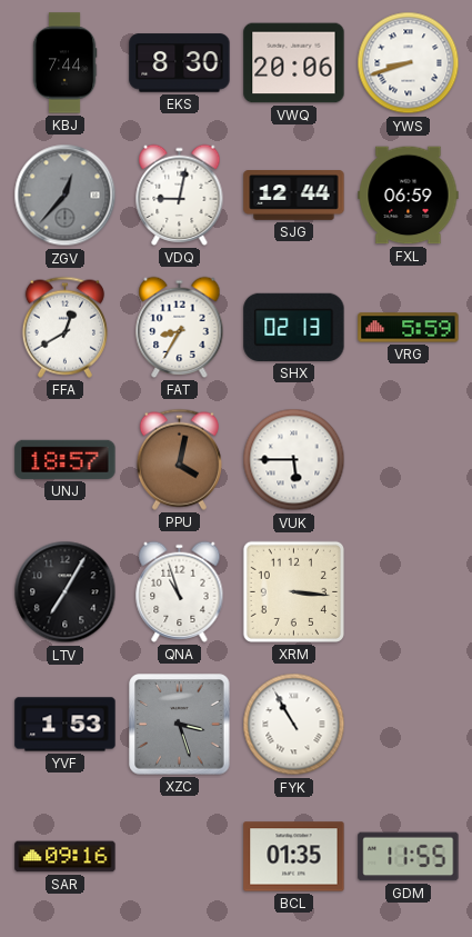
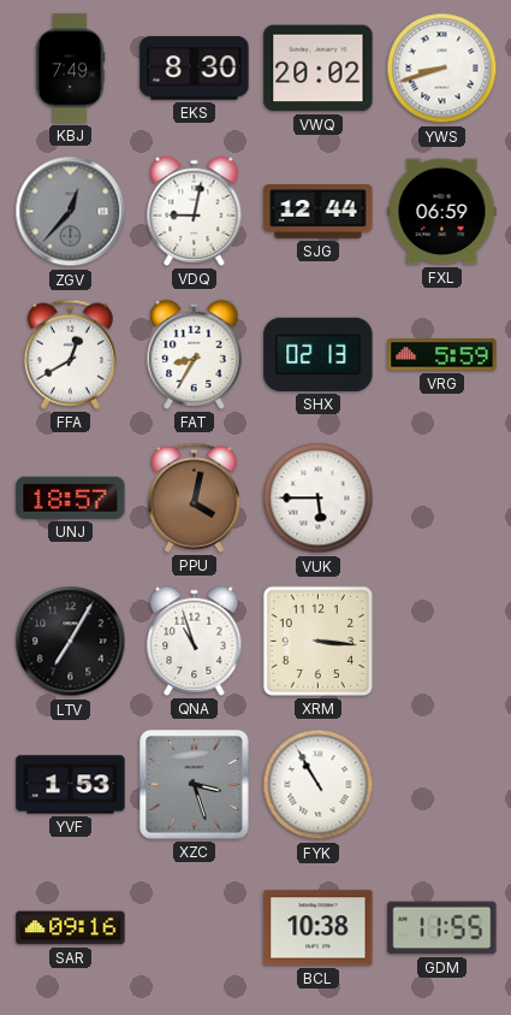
KBJ: 7:44 -> 7:49 (70, 69)
VWQ: 20:06 -> 20:02 (319, 69)
BCL: 01:35 -> 10:38 (319, 928)
